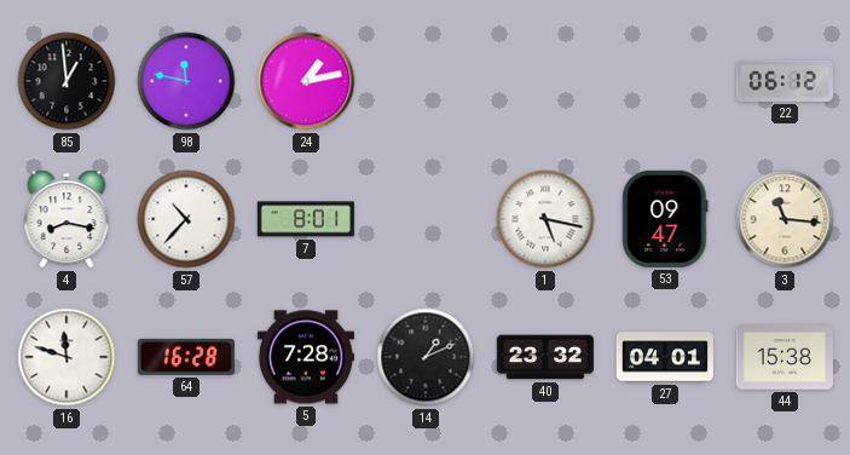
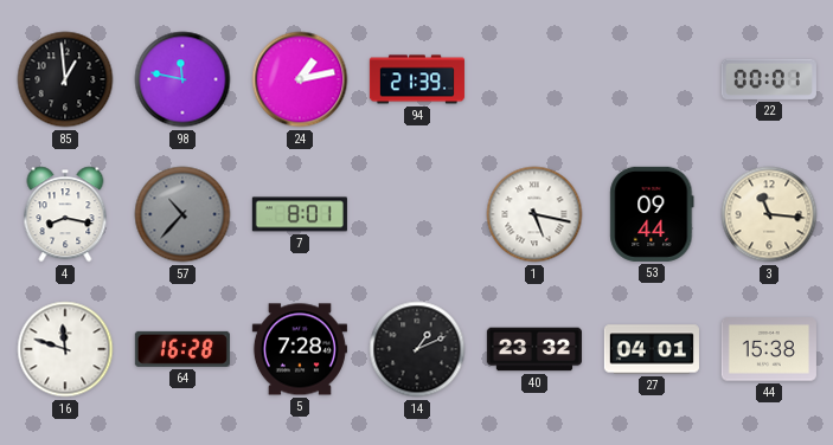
94: none -> 21:39 (417, 79)
22: 06:12 -> 00:01 (769, 79)
57 dial: white -> grey (182, 214)
53: 09:47 -> 09:44 (652, 214)
